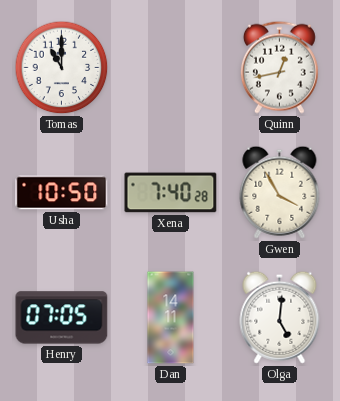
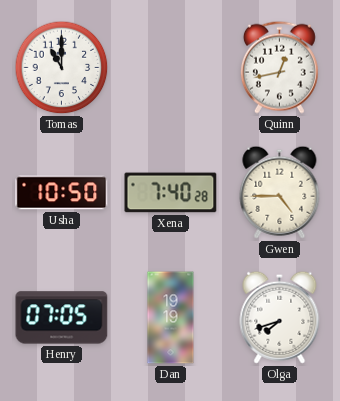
Gwen: 3:55 -> 4:45 (280, 192)
Dan: 14:11 -> 19:19 (171, 318)
Olga: 5:01 -> 7:42 (280, 317)
